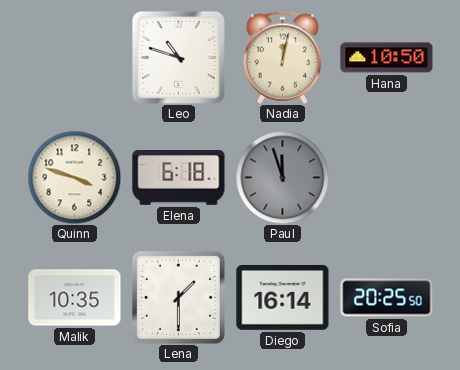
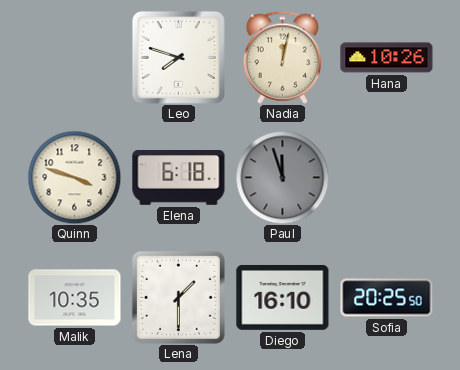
Leo: 10:48 -> 7:48 (178, 57)
Hana: 10:50 -> 10:26 (387, 58)
Diego: 16:14 -> 16:10 (283, 297)
